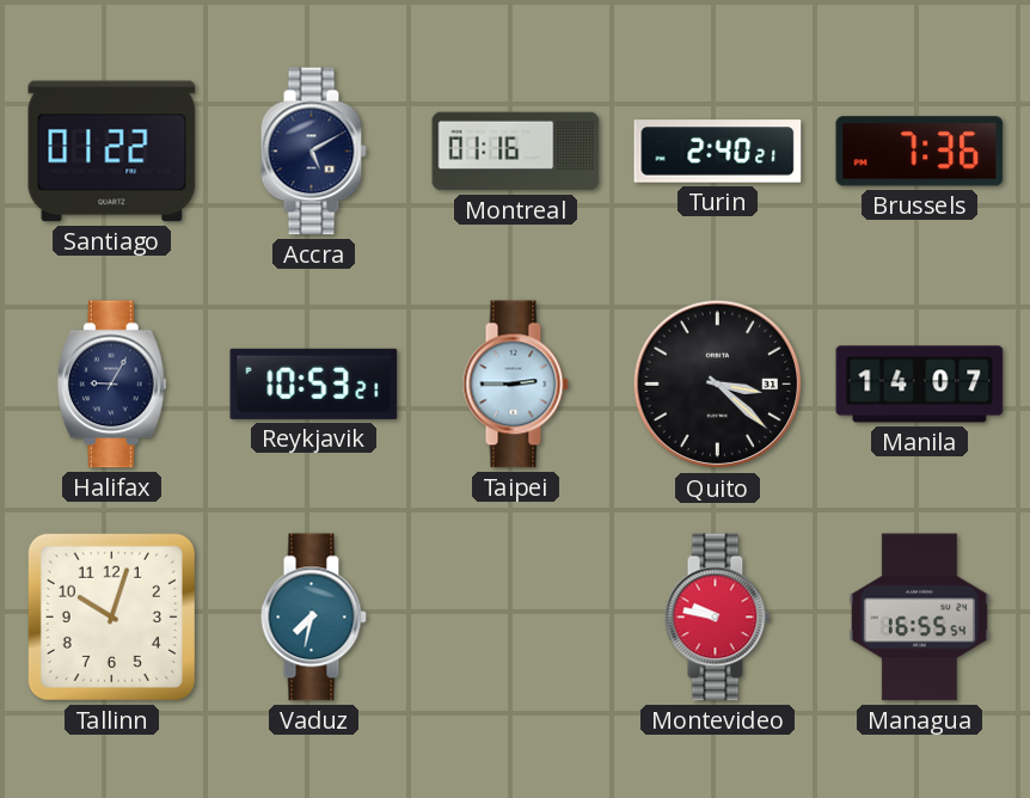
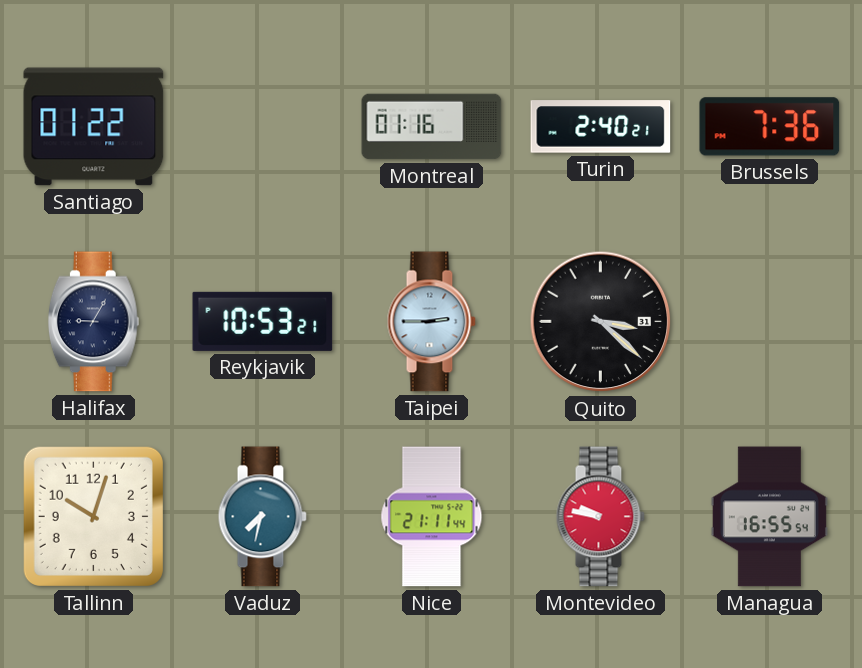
Accra: 5:10 -> none (313, 152)
Manila: 14:07 -> none (920, 385)
Nice: none -> 21:11 (432, 517)
